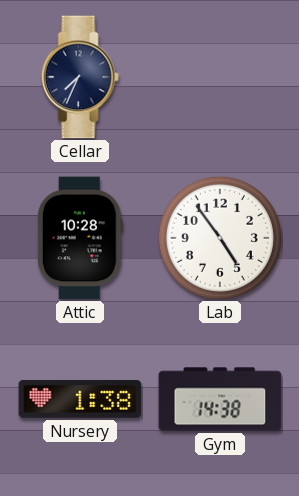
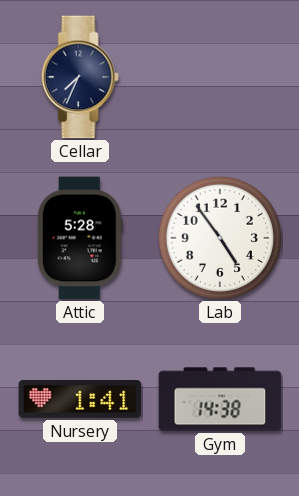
Attic: 10:28 -> 5:28 (80, 238)
Nursery: 1:38 -> 1:41 (80, 399)
